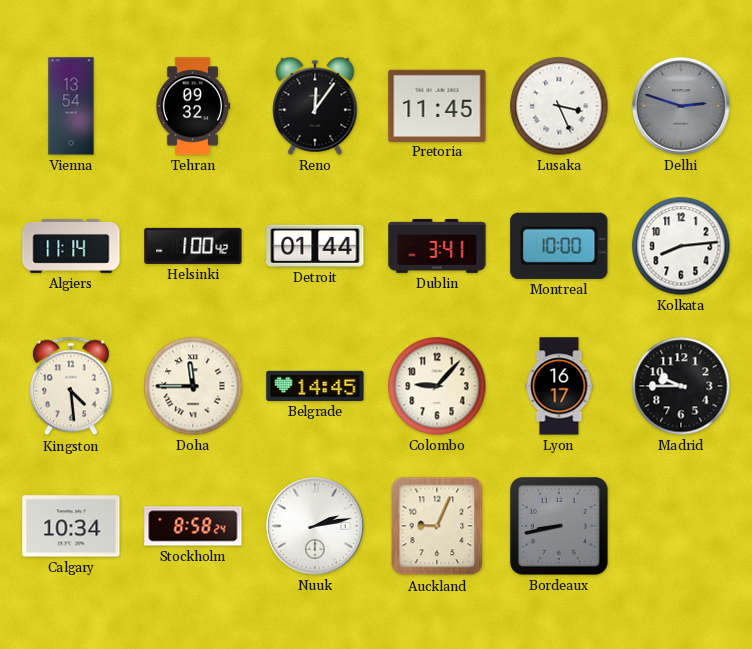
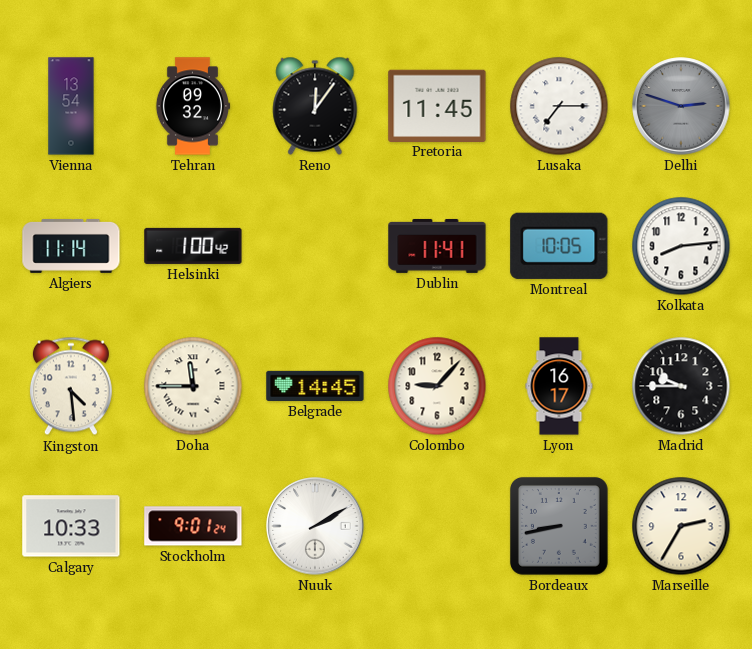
Lusaka: 3:26 -> 7:15 (559, 106)
Detroit: 01:44 -> none (315, 246)
Dublin: 3:41 -> 11:41 (437, 246)
Montreal: 10:00 -> 10:05 (559, 246)
Calgary: 10:34 -> 10:33 (71, 526)
Stockholm: 8:58 -> 9:01 (193, 526)
Nuuk: 2:13 -> 2:10 (315, 526)
Auckland: 9:04 -> none (437, 526)
Marseille: none -> 2:35 (681, 526)
